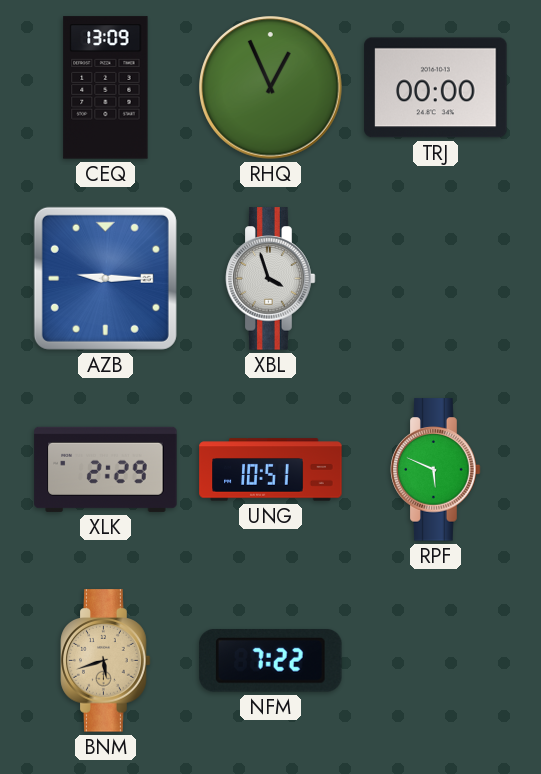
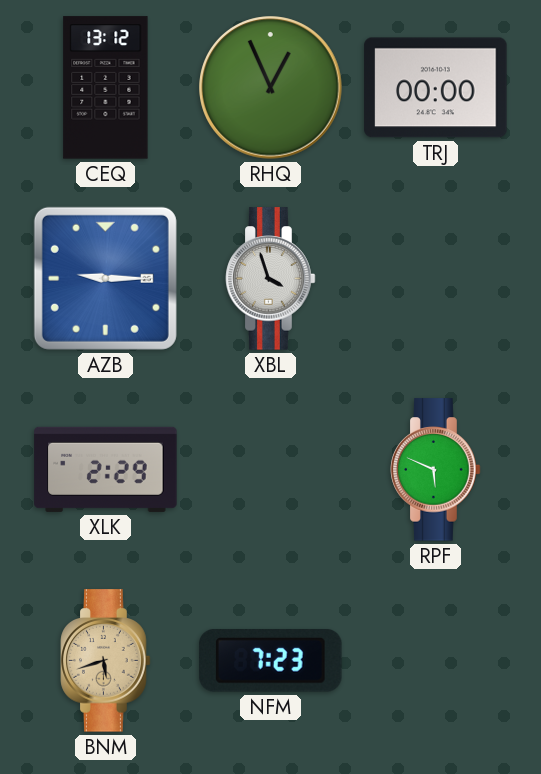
CEQ: 13:09 -> 13:12 (106, 88)
UNG: 10:51 -> none (271, 470)
NFM: 7:22 -> 7:23 (271, 661)
